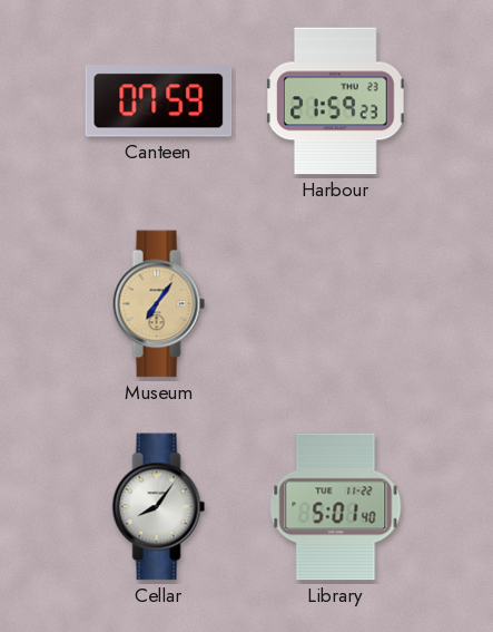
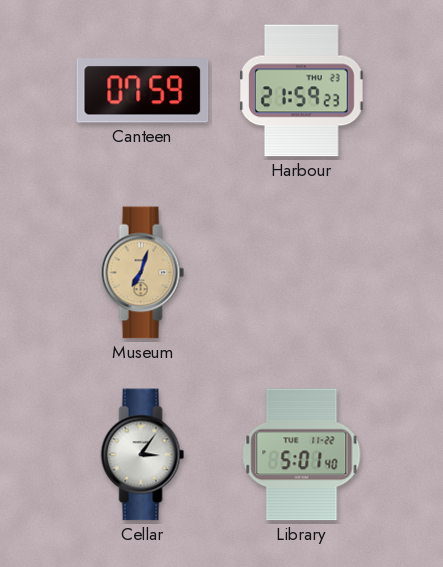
Museum: 7:06 -> 7:03 (143, 273)
Cellar: 8:06 -> 3:06 (143, 455)
